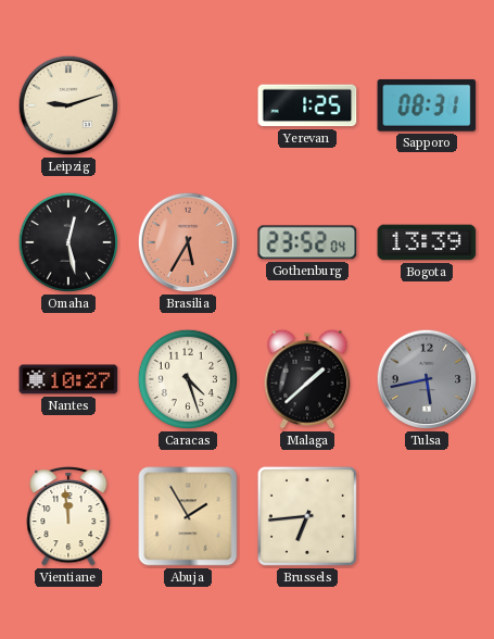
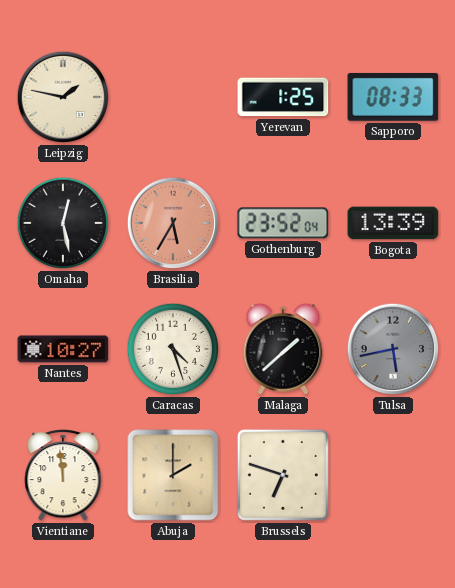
Leipzig: 9:12 -> 1:47 (63, 97)
Sapporo: 08:31 -> 08:33 (393, 97)
Abuja: 1:55 -> 2:00 (173, 475)
Brussels: 6:44 -> 6:48 (283, 475)
